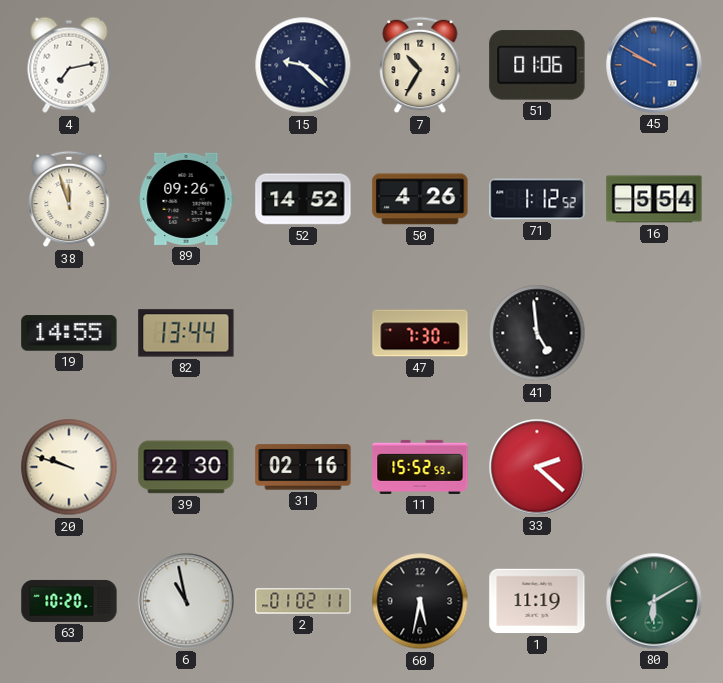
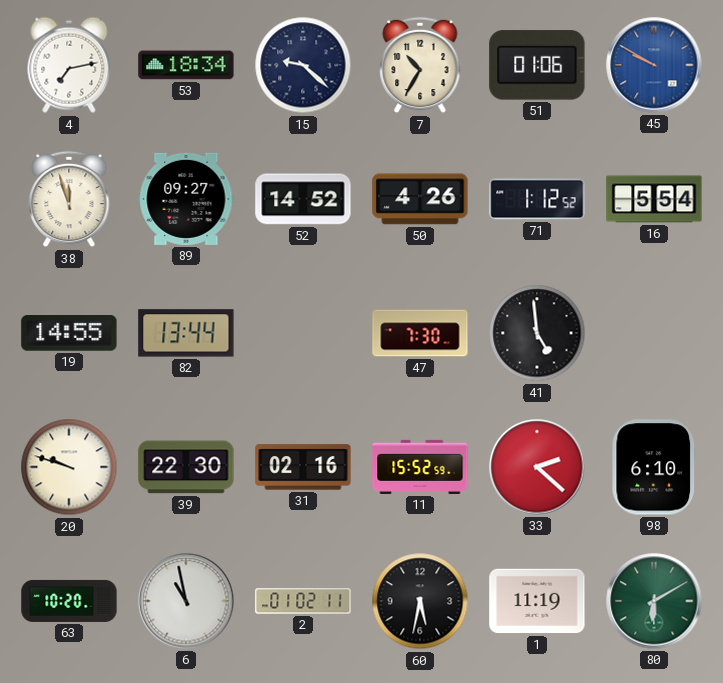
53: none -> 18:34 (186, 65)
89: 09:26 -> 09:27 (186, 199)
98: none -> 6:10 (654, 467)
